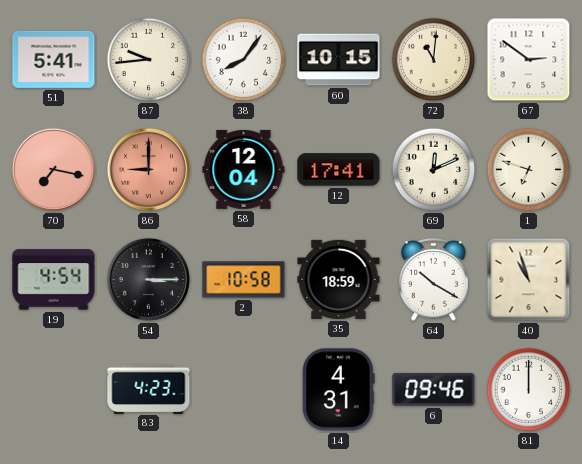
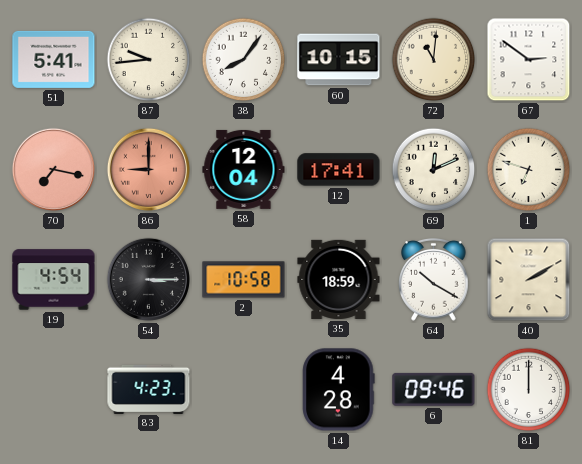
40: 10:57 -> 2:10 (529, 280)
14: 4:31 -> 4:28 (339, 390)
